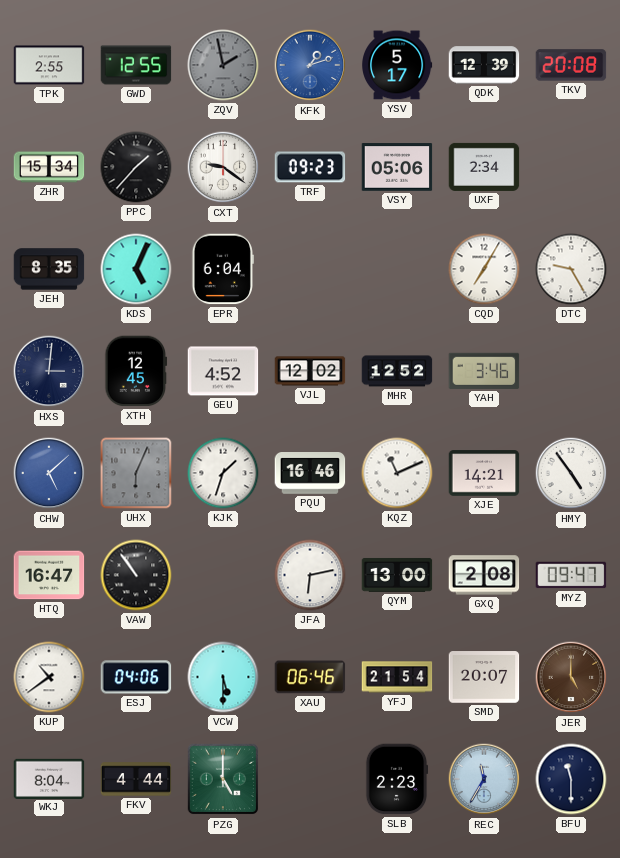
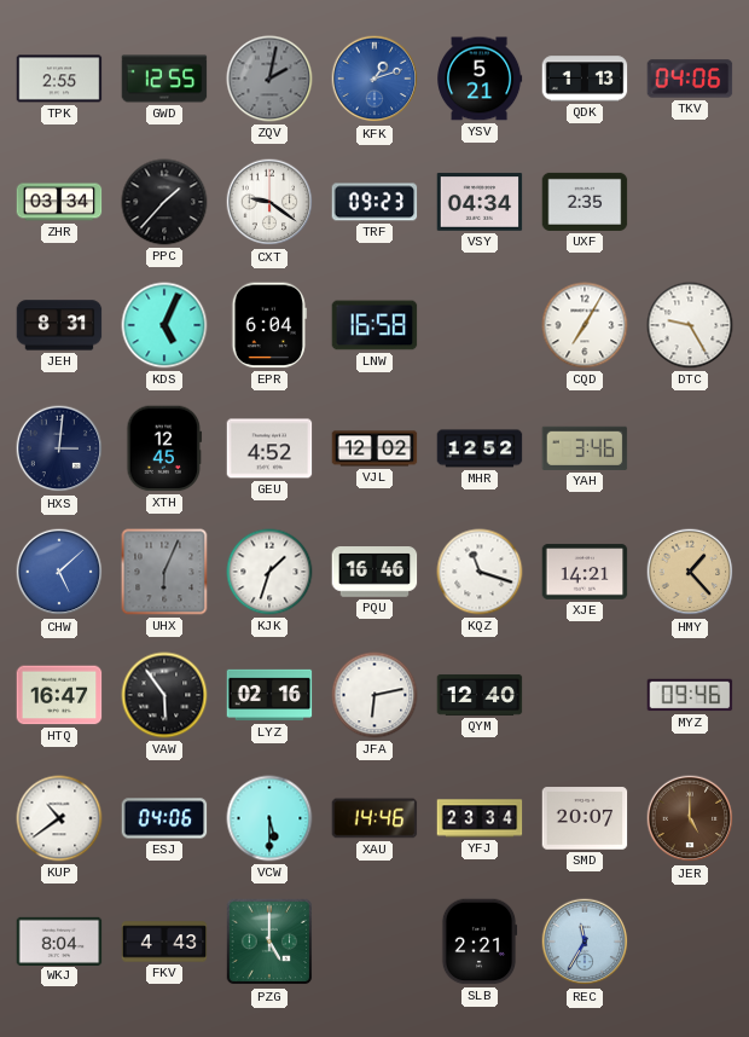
ZQV: 1:58 -> 2:02 (269, 79)
YSV: 5:17 -> 5:21 (481, 79)
QDK: 12:39 -> 1:13 (585, 79)
TKV: 20:08 -> 04:06 (690, 79)
ZHR: 15:34 -> 03:34 (59, 202)
VSY: 05:06 -> 04:34 (480, 202)
UXF: 2:34 -> 2:35 (585, 202)
JEH: 8:35 -> 8:31 (59, 325)
LNW: none -> 16:58 (374, 325)
KQZ: 11:11 -> 11:18 (480, 572)
HMY: 4:54 -> 1:23 (690, 572)
HMY dial: white -> champagne (690, 572)
VAW: 10:54 -> 5:54 (164, 695)
LYZ: none -> 02:16 (269, 695)
QYM: 13:00 -> 12:40 (480, 695)
GXQ: 2:08 -> none (484, 575)
MYZ: 09:47 -> 09:46 (690, 695)
XAU: 06:46 -> 14:46 (374, 818)
YFJ: 21:54 -> 23:34 (480, 818)
FKV: 4:44 -> 4:43 (164, 942)
SLB: 2:23 -> 2:21 (480, 942)
BFU: 11:30 -> none (571, 779)
